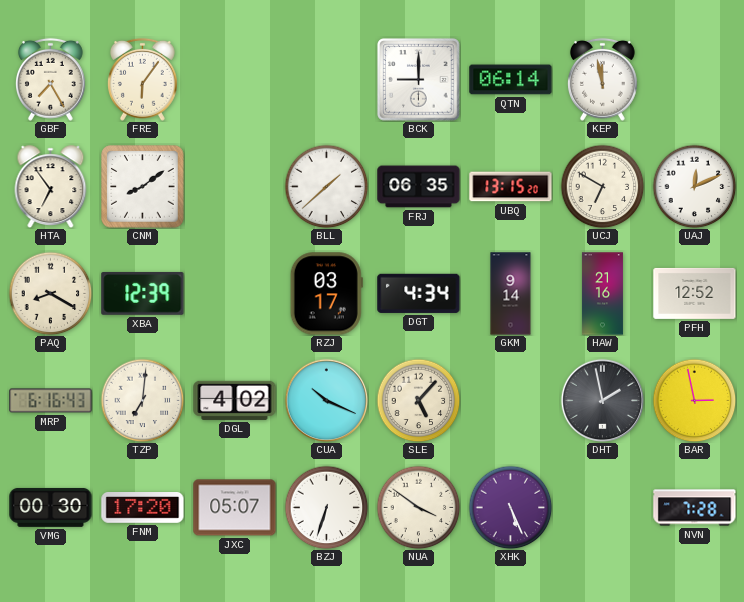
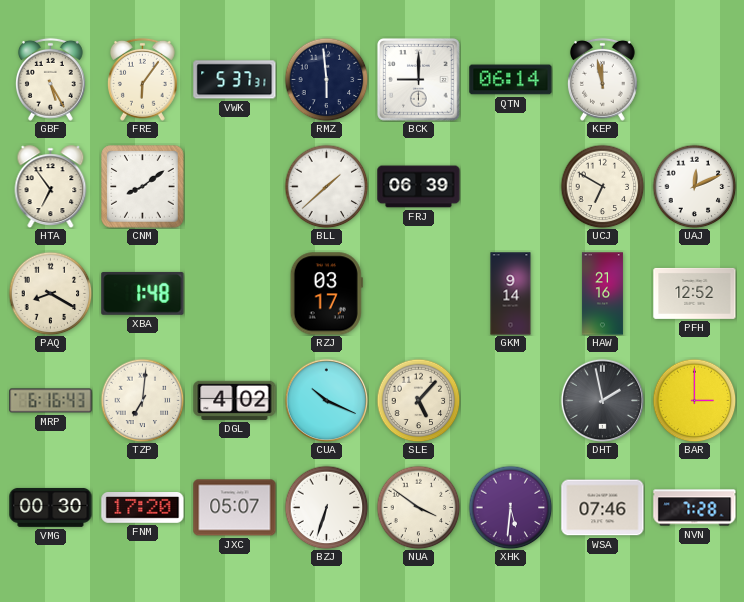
GBF: 7:25 -> 5:25 (50, 79)
VWK: none -> 5:37 (235, 80)
RMZ: none -> 5:59 (326, 79)
FRJ: 06:35 -> 06:39 (419, 187)
UBQ: 13:15 -> none (511, 187)
XBA: 12:39 -> 1:48 (143, 293)
DGT: 4:34 -> none (419, 293)
BAR: 2:58 -> 3:00 (694, 400)
XHK: 5:26 -> 5:31 (510, 507)
WSA: none -> 07:46 (603, 508)
